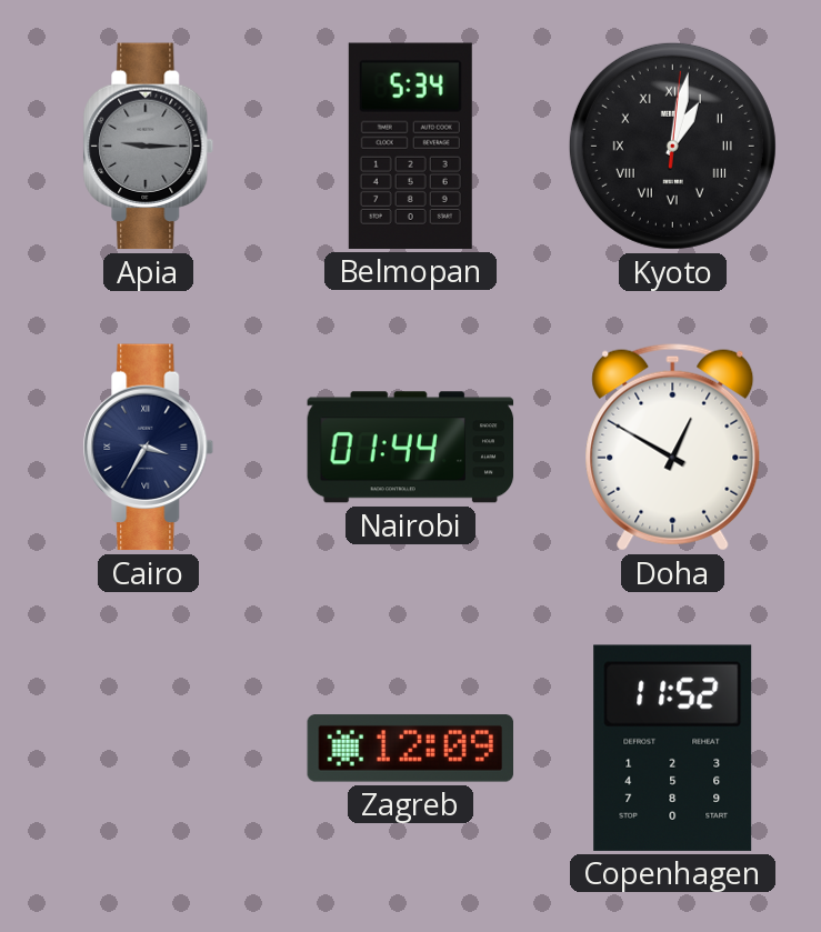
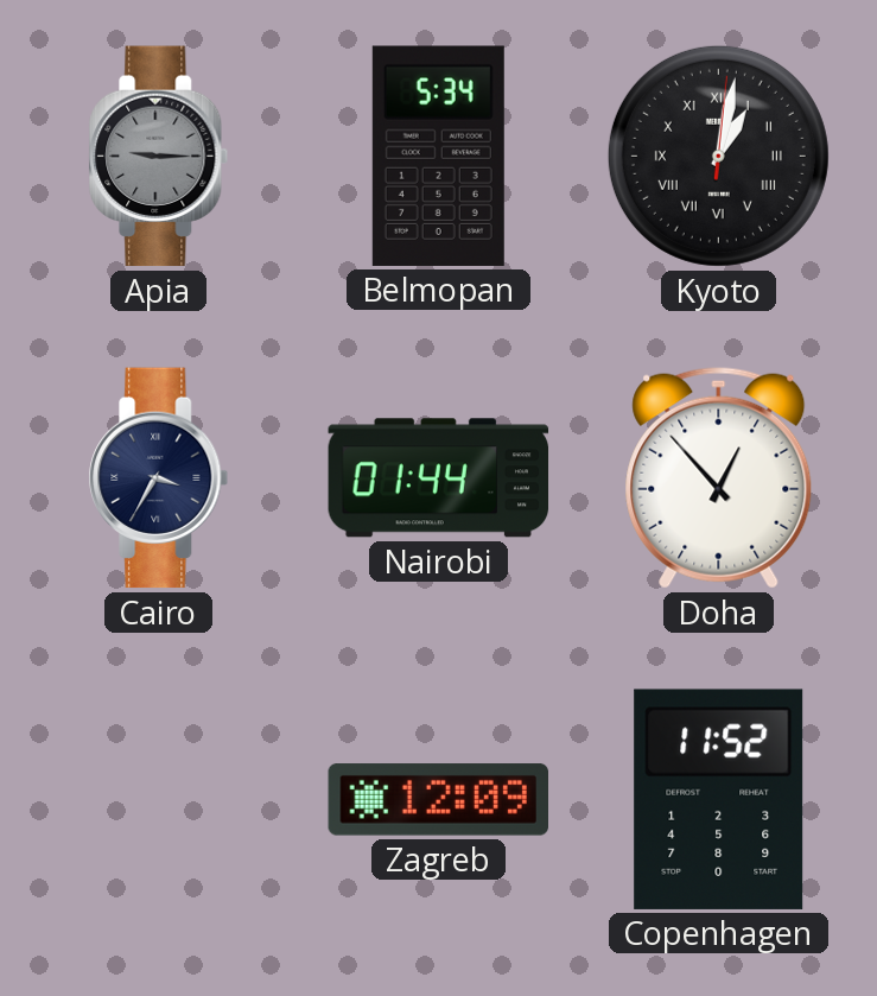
Doha: 12:50 -> 12:53 (719, 477)
